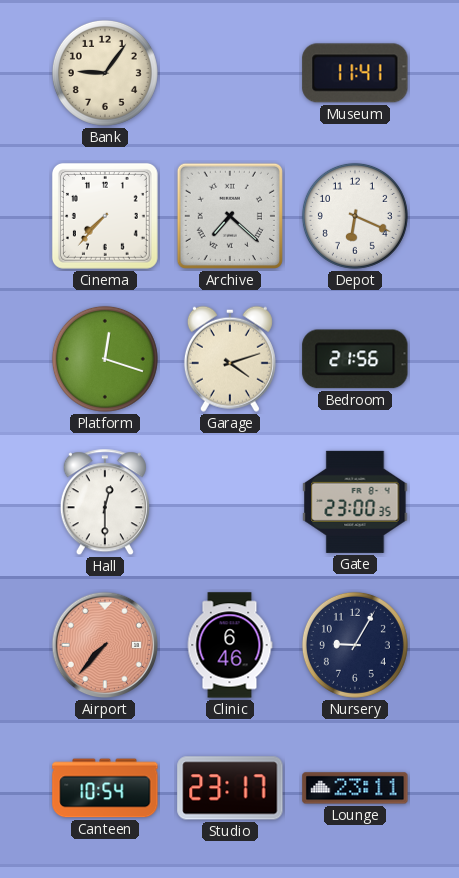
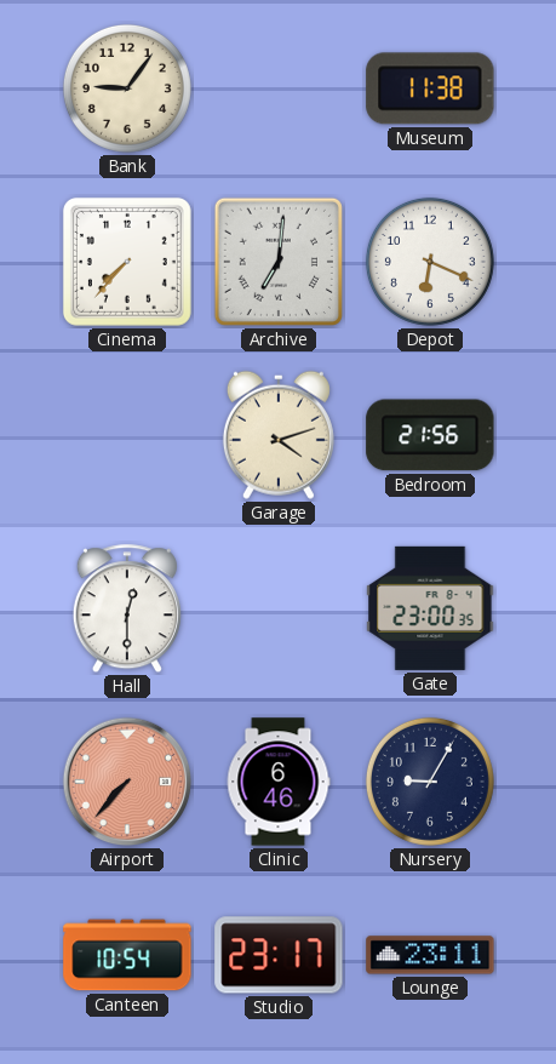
Museum: 11:41 -> 11:38 (430, 88)
Archive: 7:22 -> 7:01 (279, 262)
Platform: 12:18 -> none (105, 359)
